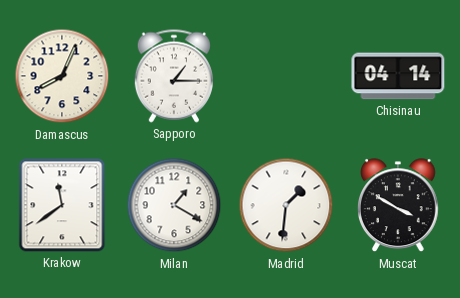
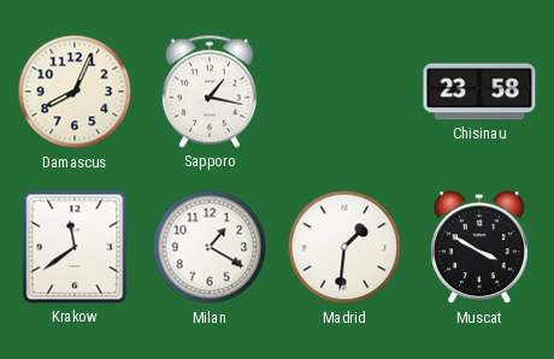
Sapporo: 1:15 -> 1:17 (208, 92)
Chisinau: 04:14 -> 23:58 (479, 92)
